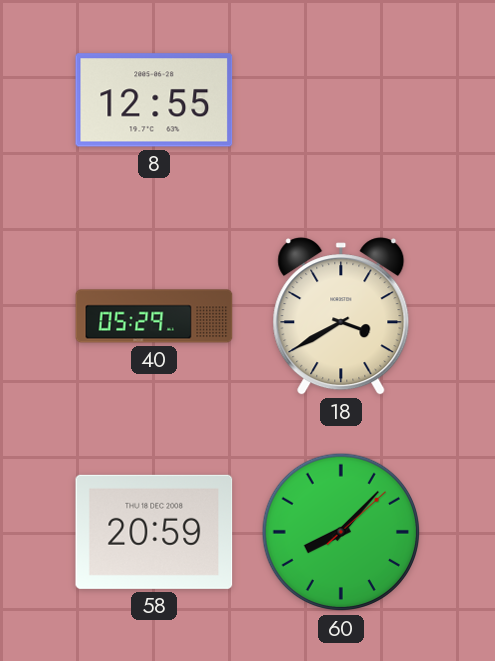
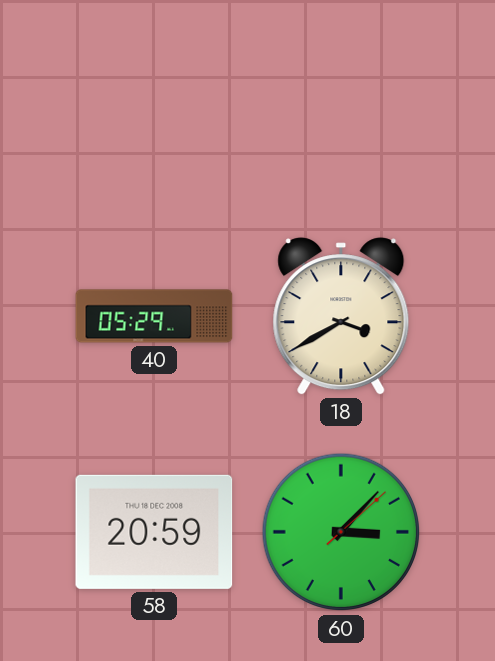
8: 12:55 -> none (154, 100)
60: 8:07 -> 3:07 (341, 532)
